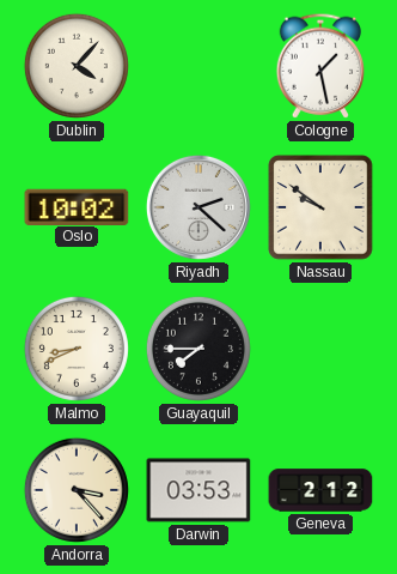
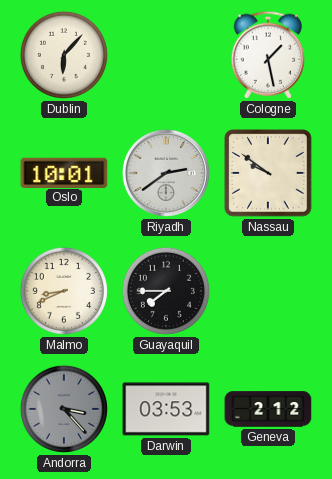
Dublin: 4:07 -> 6:07 (64, 55)
Oslo: 10:02 -> 10:01 (64, 172)
Riyadh: 2:22 -> 2:39 (166, 173)
Andorra dial: cream -> grey (64, 409)
